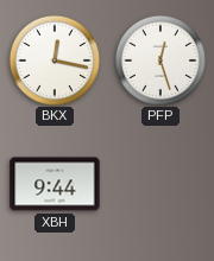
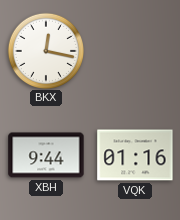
PFP: 12:27 -> none (159, 59)
VQK: none -> 01:16 (135, 155)
